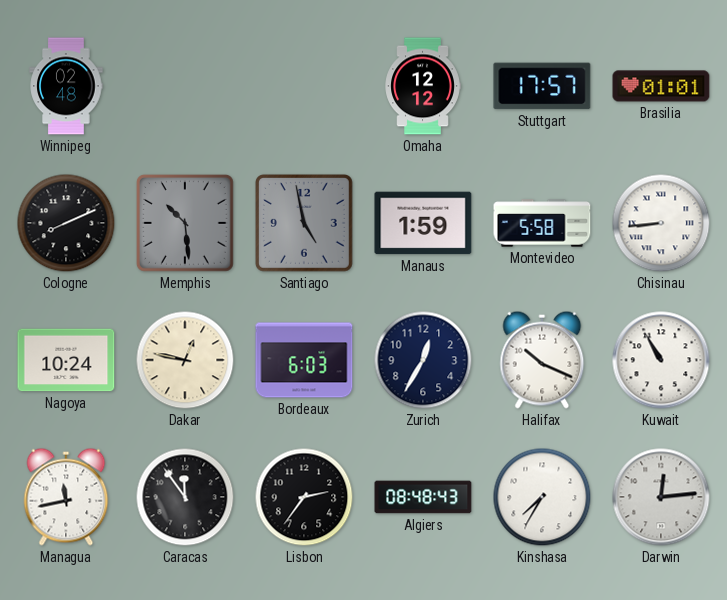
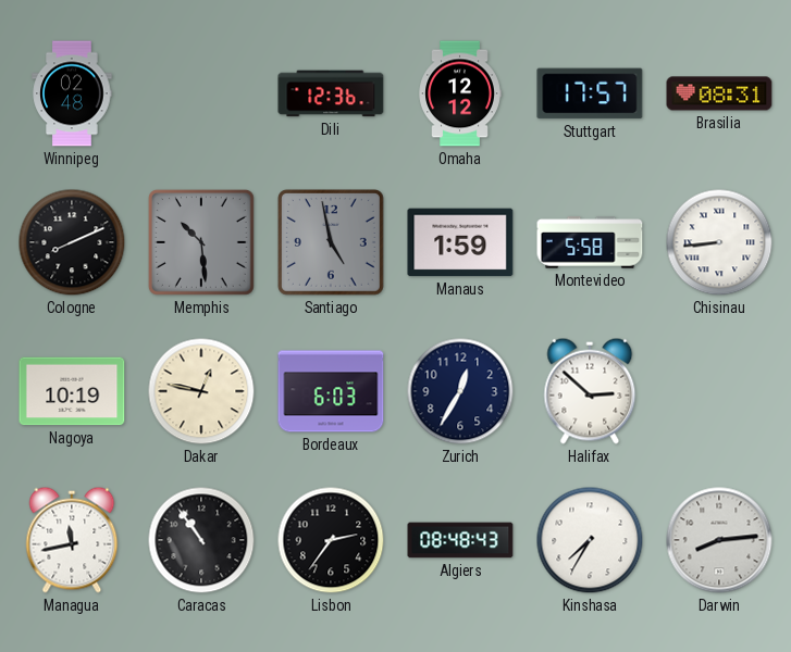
Dili: none -> 12:36 (331, 93)
Brasilia: 01:01 -> 08:31 (719, 93)
Nagoya: 10:24 -> 10:19 (72, 391)
Halifax: 10:19 -> 2:52 (590, 391)
Kuwait: 10:55 -> none (661, 360)
Caracas: 11:54 -> 10:54 (201, 540)
Darwin: 12:14 -> 8:14 (719, 540)
